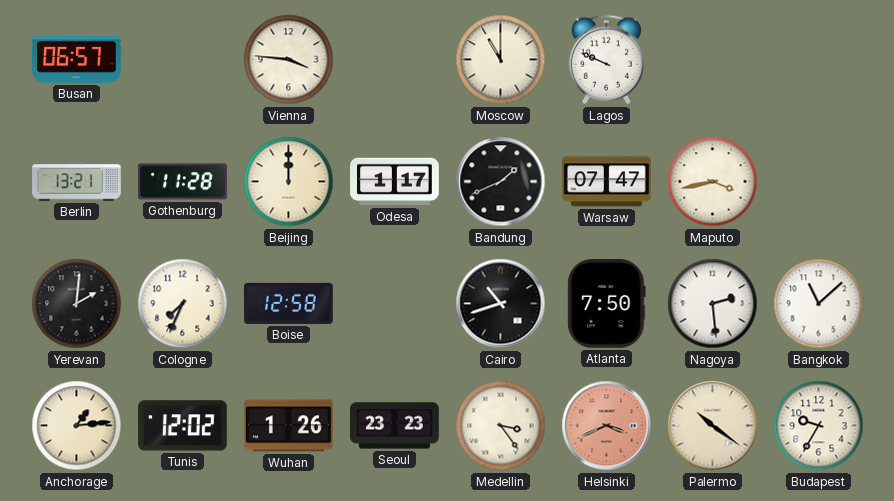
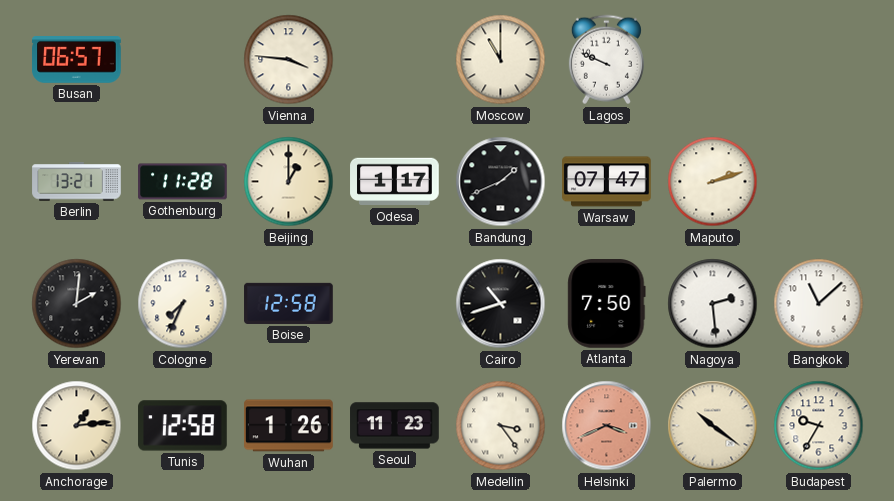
Beijing: 12:00 -> 1:00 (289, 182)
Maputo: 3:43 -> 2:12 (713, 182)
Tunis: 12:02 -> 12:58 (183, 426)
Seoul: 23:23 -> 11:23 (395, 426)
